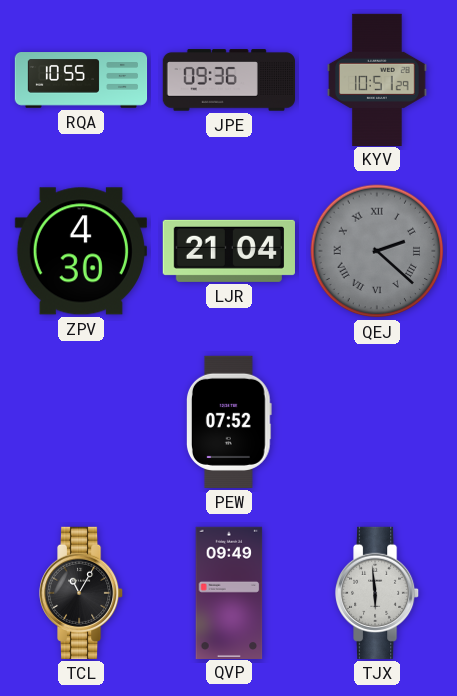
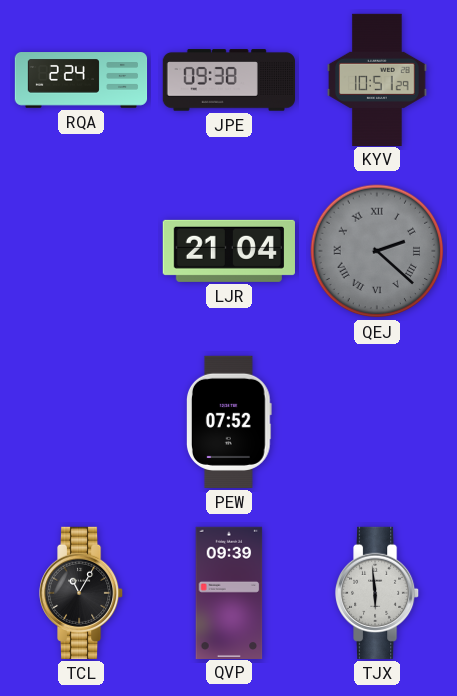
RQA: 10:55 -> 2:24 (81, 80)
JPE: 09:36 -> 09:38 (228, 80)
ZPV: 4:30 -> none (81, 251)
QVP: 09:49 -> 09:39 (229, 592)
